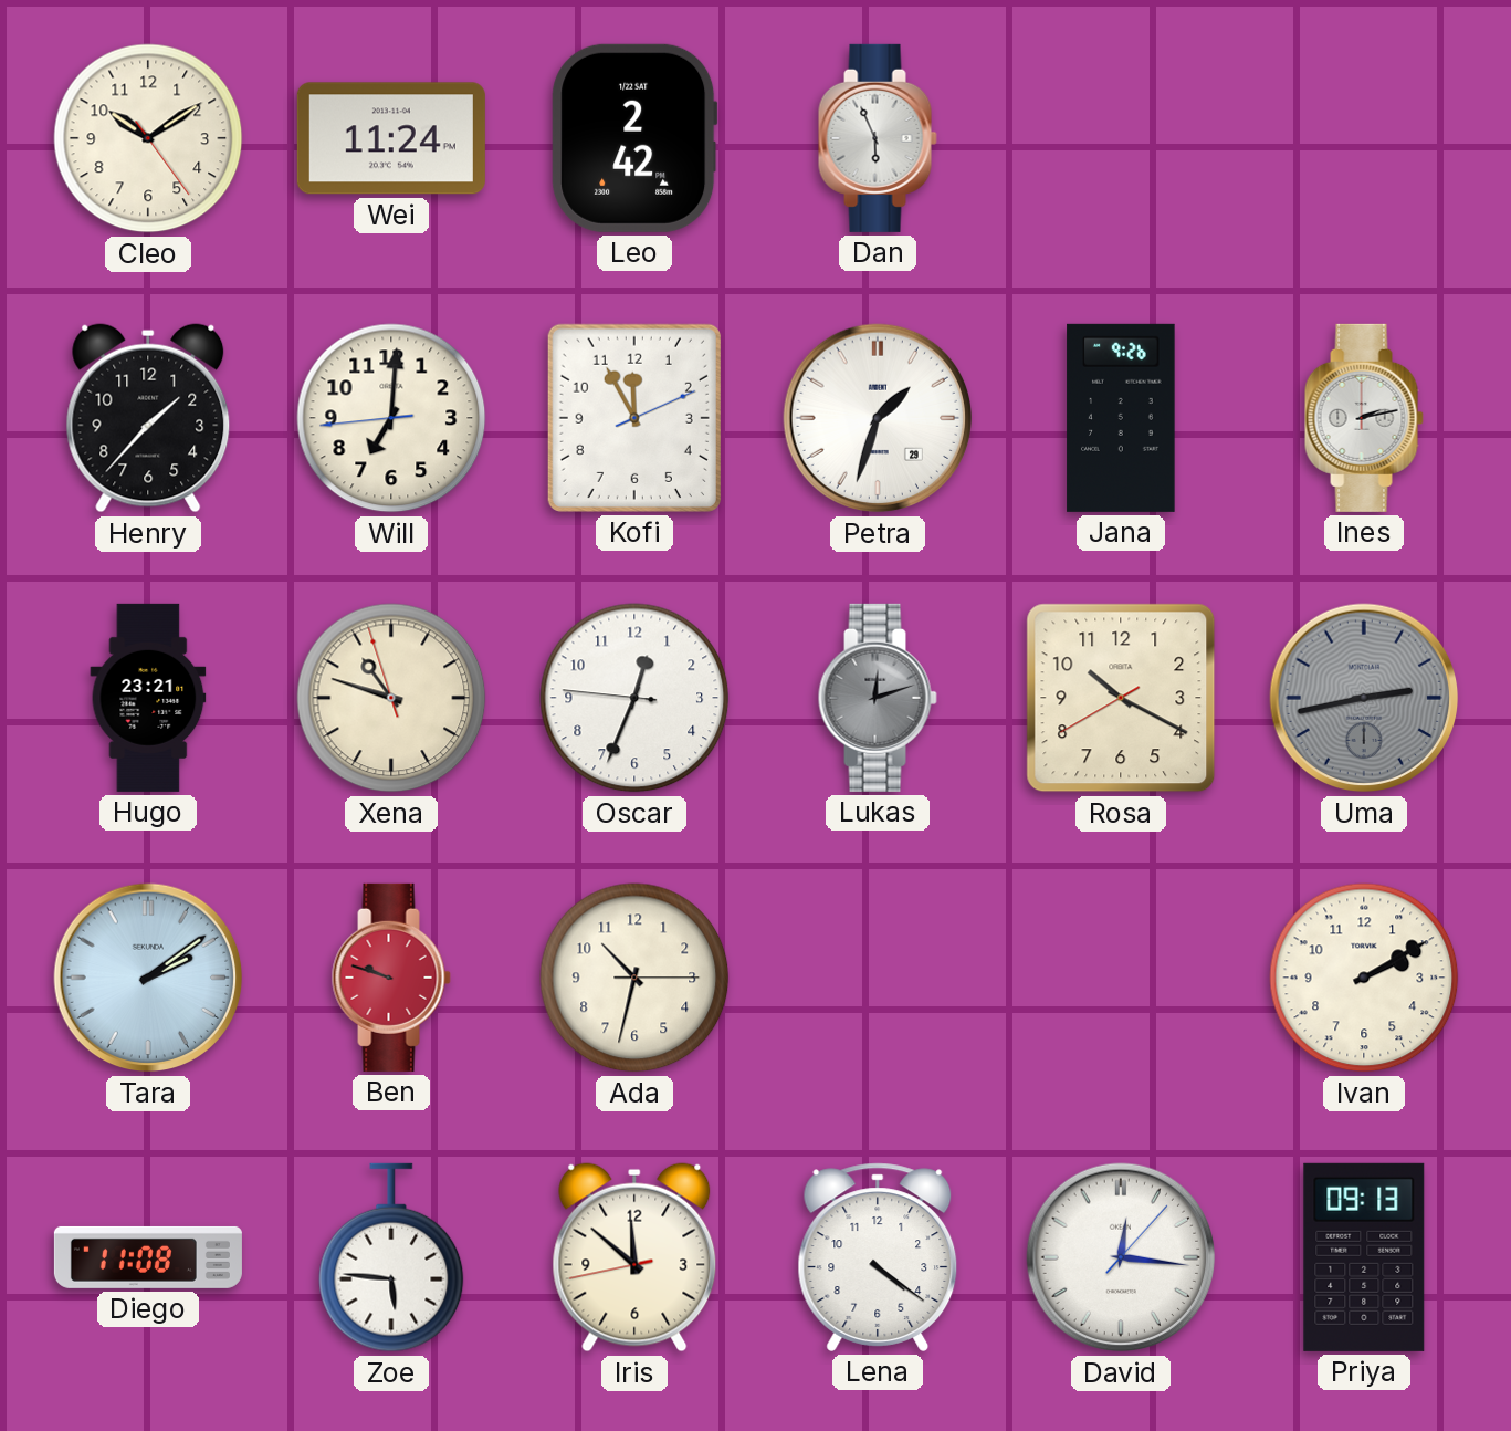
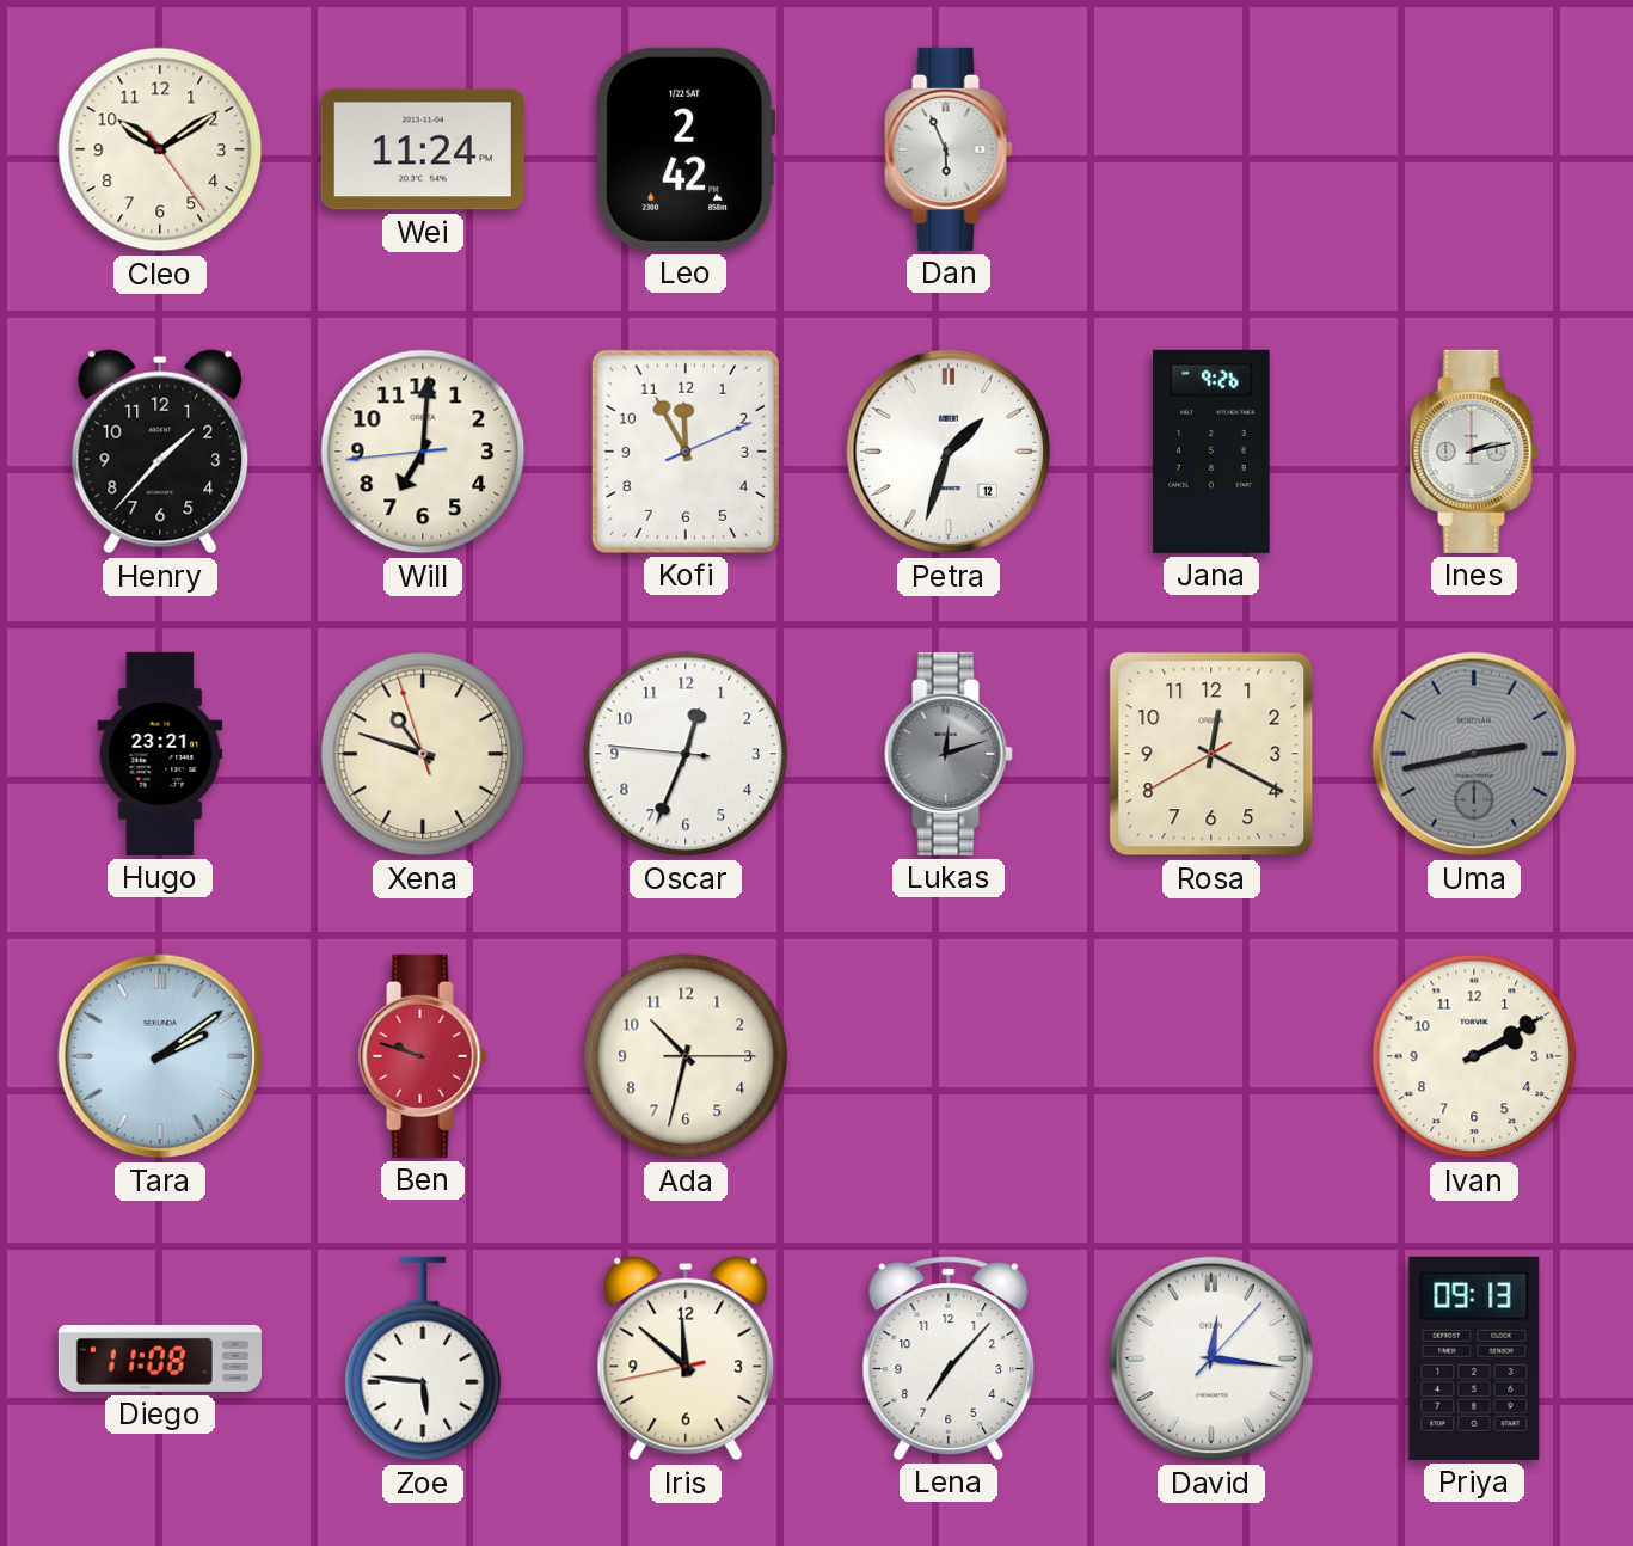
Petra date: 29 -> 12 (949, 452)
Rosa: 10:19 -> 12:19 (1211, 754)
Lena: 4:21 -> 7:07 (949, 1358)
